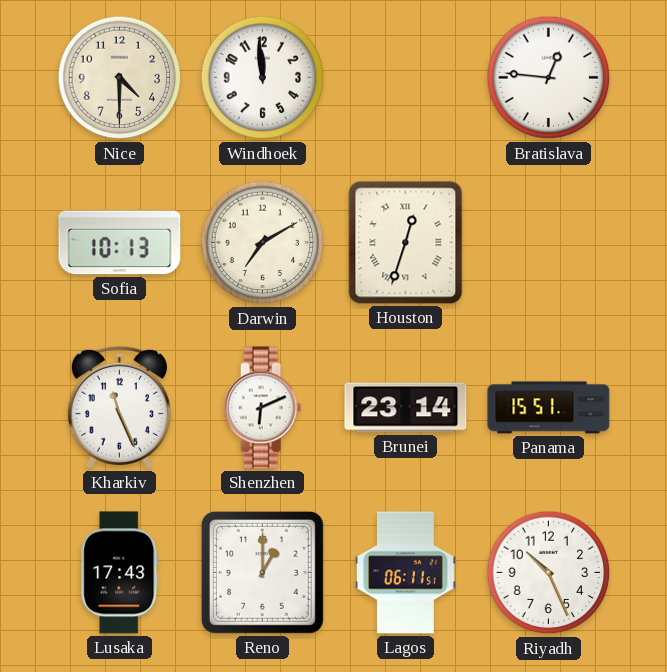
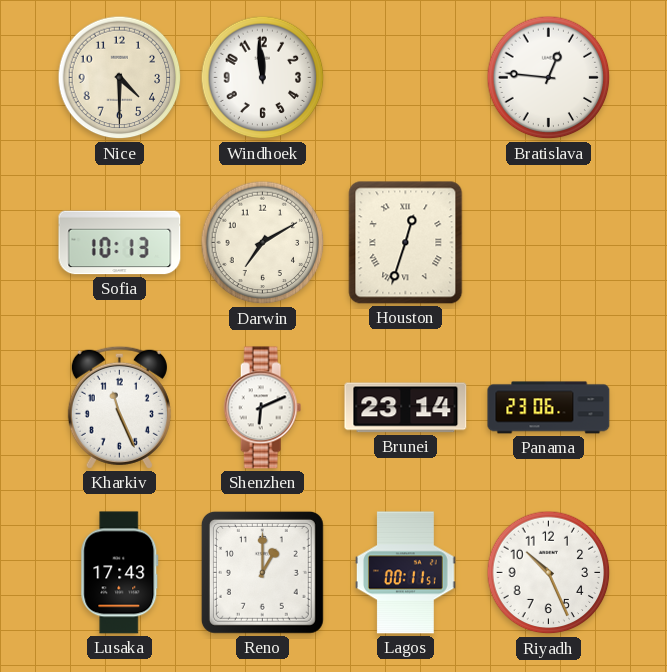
Panama: 15:51 -> 23:06 (549, 408)
Lagos: 06:11 -> 00:11 (406, 573)
